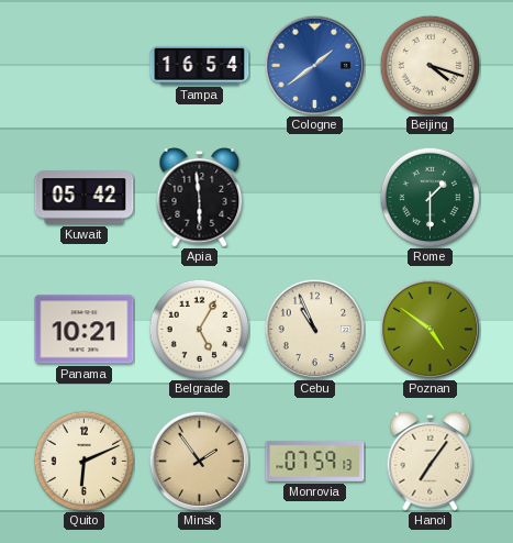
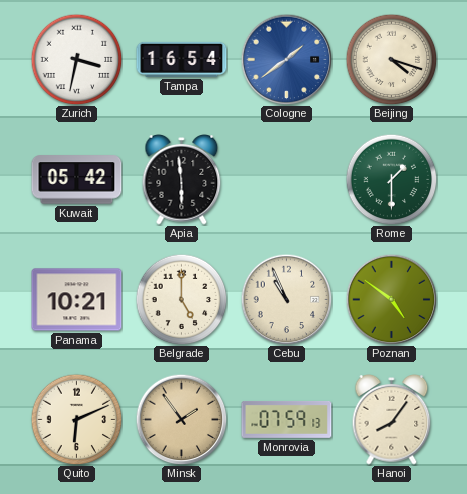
Zurich: none -> 3:32 (76, 59)
Belgrade: 5:05 -> 5:00 (181, 299)
Hanoi: 7:06 -> 8:06 (392, 420)
